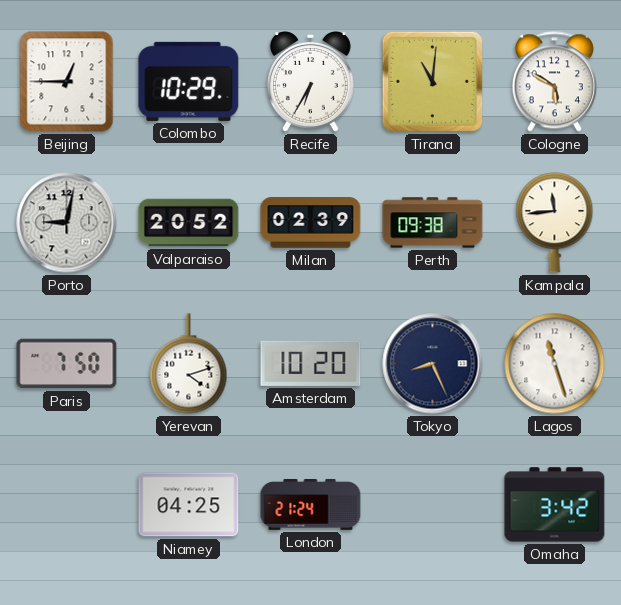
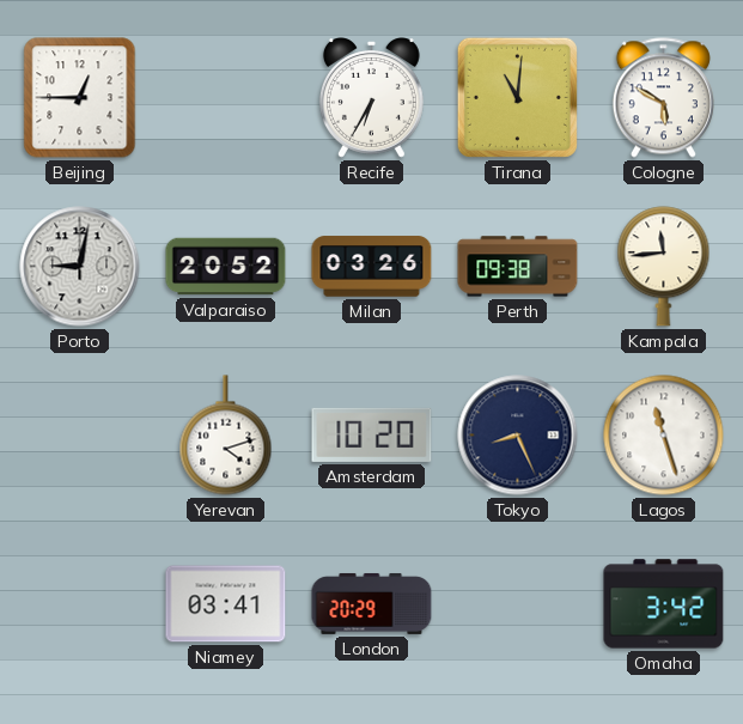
Colombo: 10:29 -> none (189, 81)
Milan: 02:39 -> 03:26 (372, 267)
Paris: 7:50 -> none (67, 364)
Niamey: 04:25 -> 03:41 (226, 604)
London: 21:24 -> 20:29 (372, 603)
